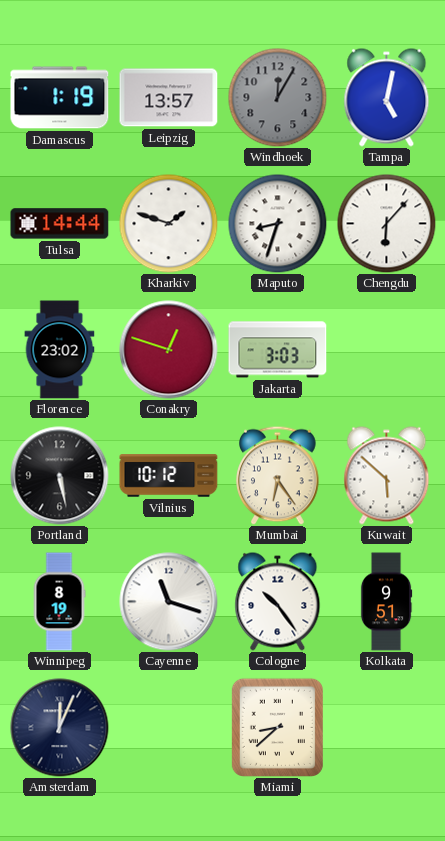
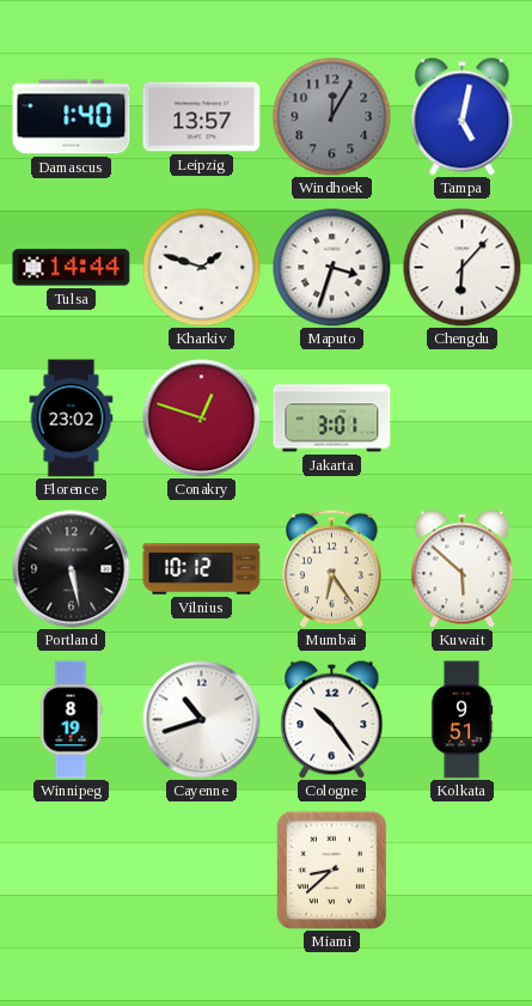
Damascus: 1:19 -> 1:40 (72, 117)
Maputo: 8:33 -> 3:33 (332, 268)
Jakarta: 3:03 -> 3:01 (332, 419)
Cayenne: 11:18 -> 10:42 (202, 720)
Amsterdam: 12:04 -> none (60, 728)
